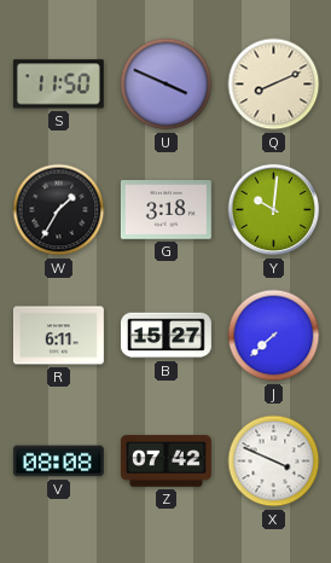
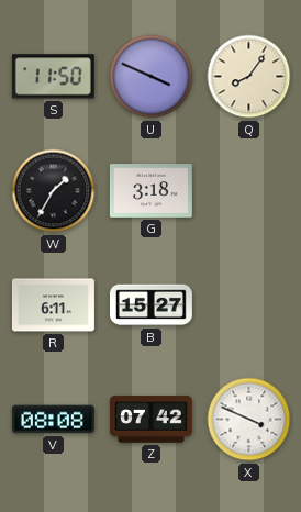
Q: 8:11 -> 8:06 (249, 77)
Y: 10:01 -> none (274, 210)
J: 7:38 -> none (274, 336)
